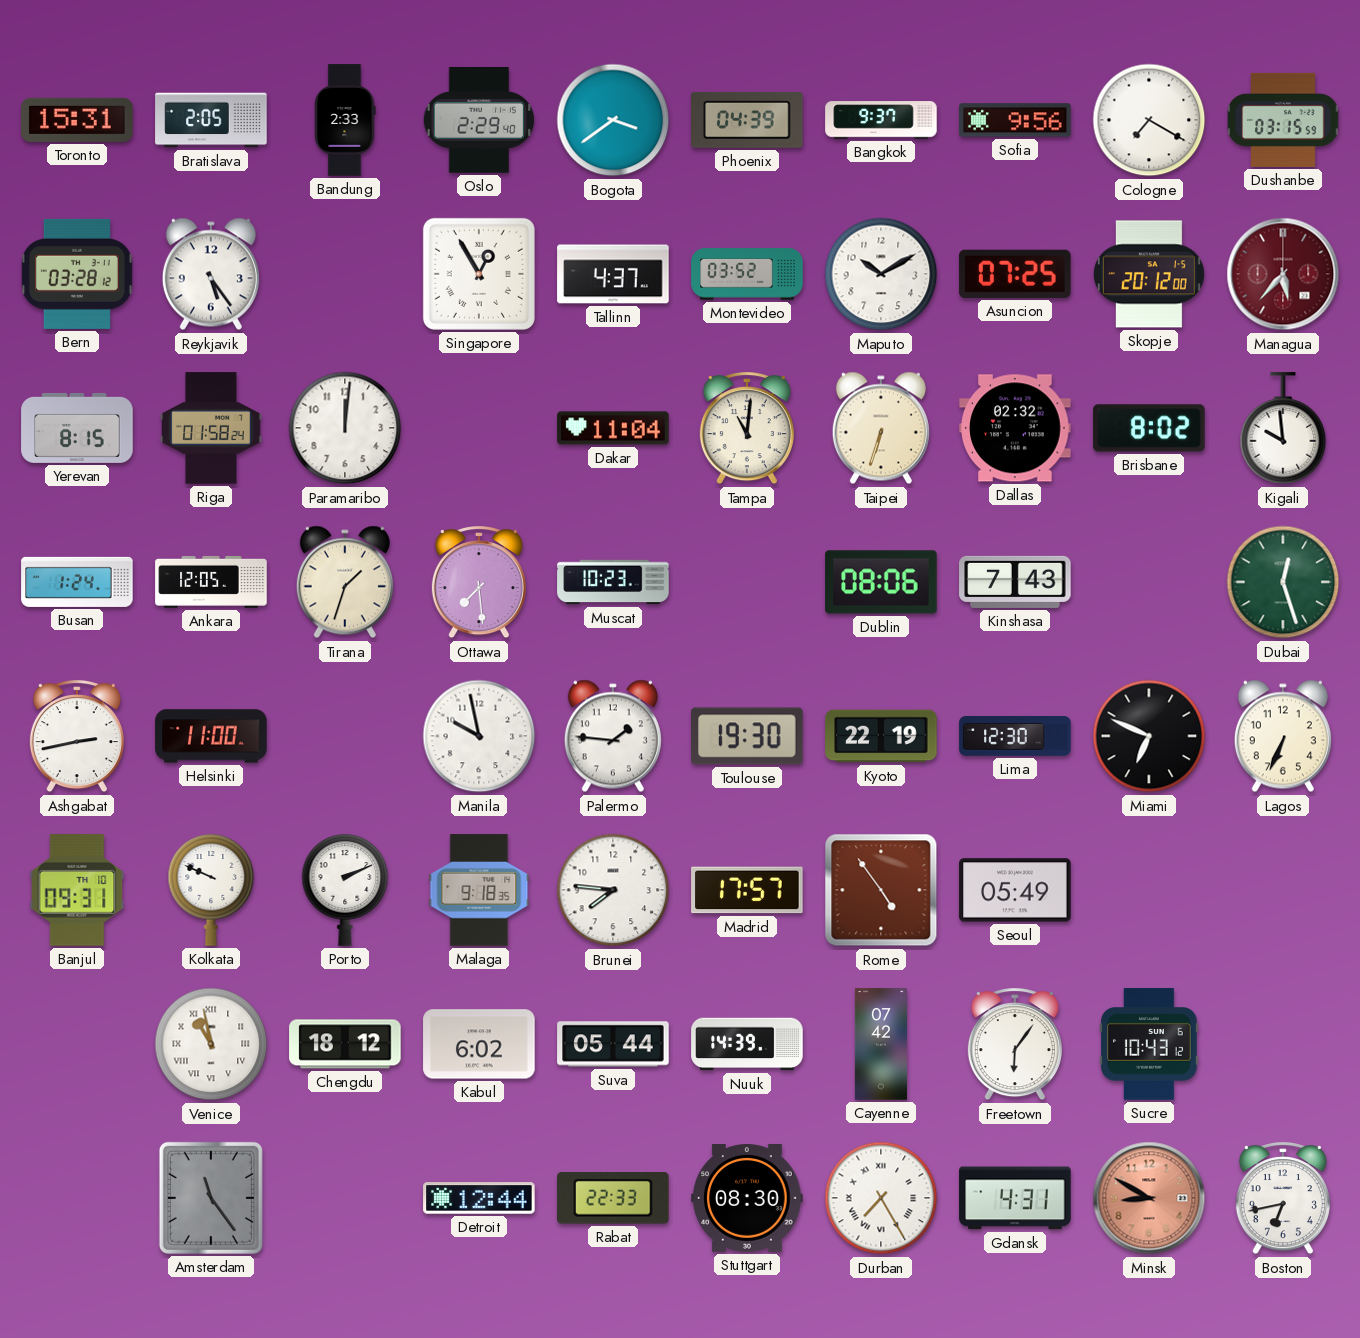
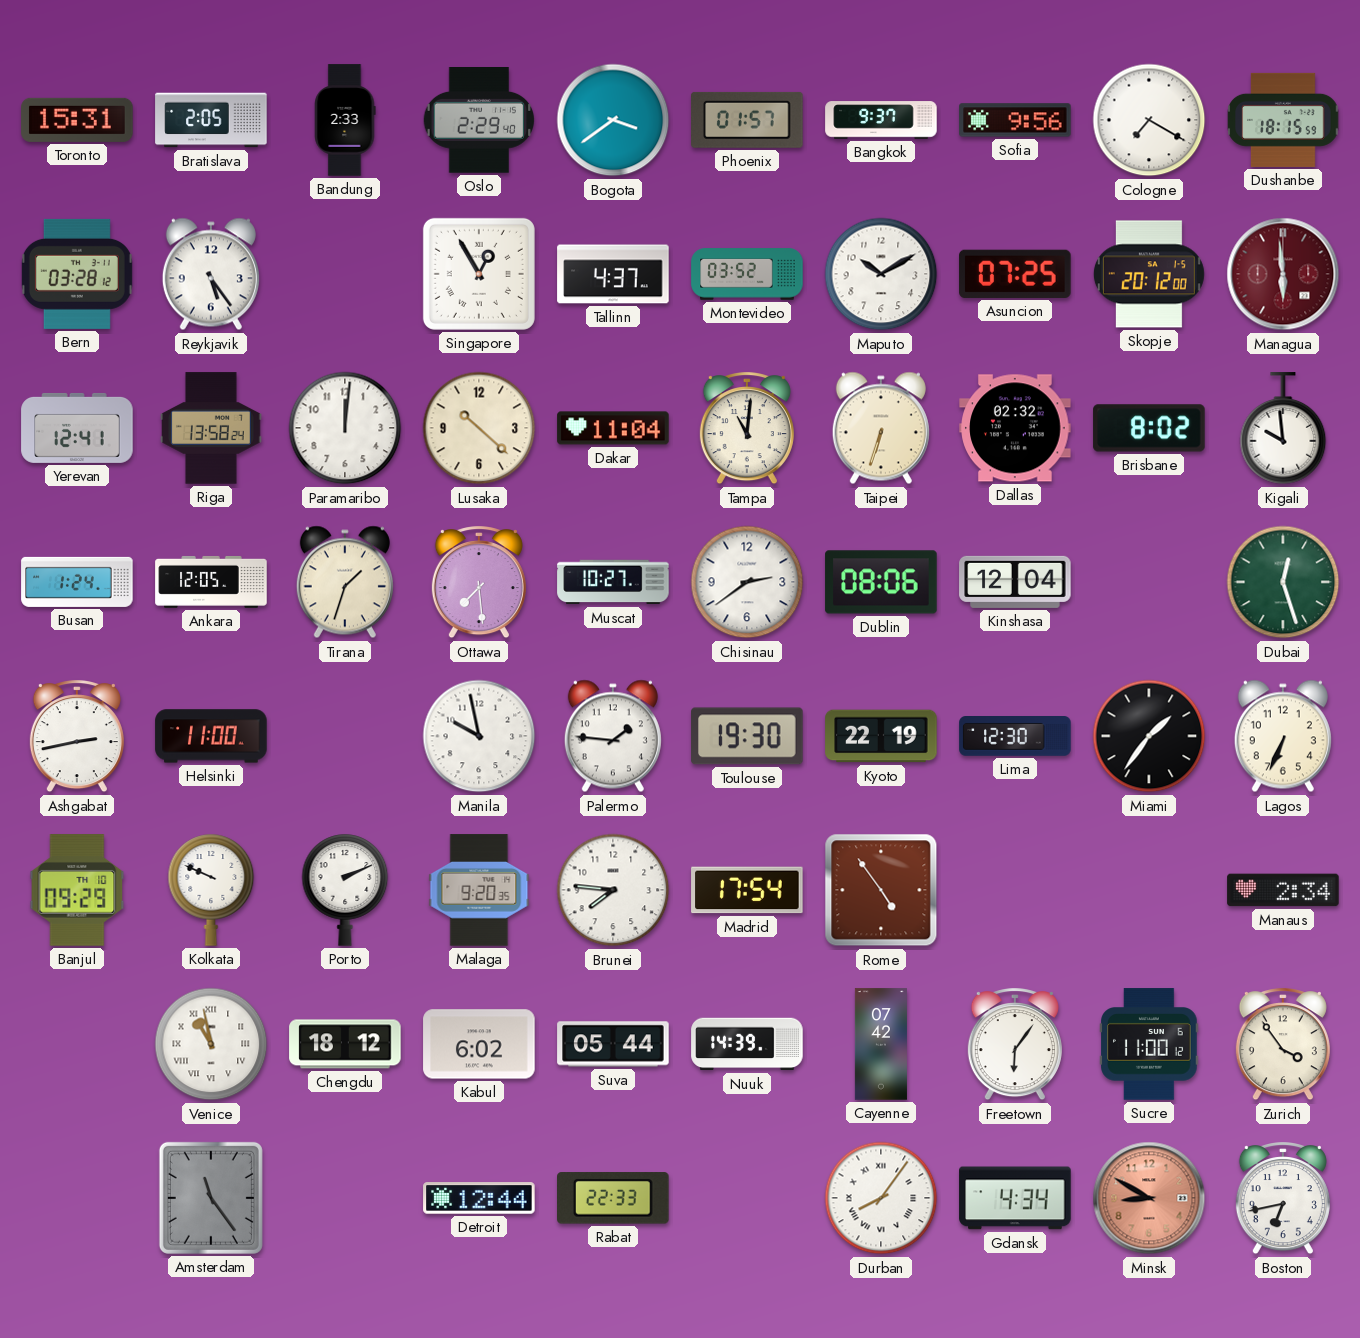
Phoenix: 04:39 -> 01:57 (747, 120)
Dushanbe: 03:15 -> 18:15 (1283, 120)
Managua: 5:37 -> 5:59 (1283, 274)
Yerevan: 8:15 -> 12:41 (77, 428)
Riga: 01:58 -> 13:58 (212, 428)
Lusaka: none -> 10:22 (479, 428)
Muscat: 10:23 -> 10:27 (613, 582)
Chisinau: none -> 2:39 (747, 582)
Kinshasa: 7:43 -> 12:04 (1015, 582)
Miami: 6:49 -> 1:36 (1149, 736)
Banjul: 09:31 -> 09:29 (77, 890)
Malaga: 9:18 -> 9:20 (479, 890)
Madrid: 17:57 -> 17:54 (747, 890)
Seoul: 05:49 -> none (1015, 890)
Manaus: none -> 2:34 (1283, 890)
Sucre: 10:43 -> 11:00 (1149, 1044)
Zurich: none -> 3:54 (1283, 1045)
Stuttgart: 08:30 -> none (747, 1199)
Durban: 7:25 -> 8:06 (881, 1198)
Gdansk: 4:31 -> 4:34 (1015, 1198)
